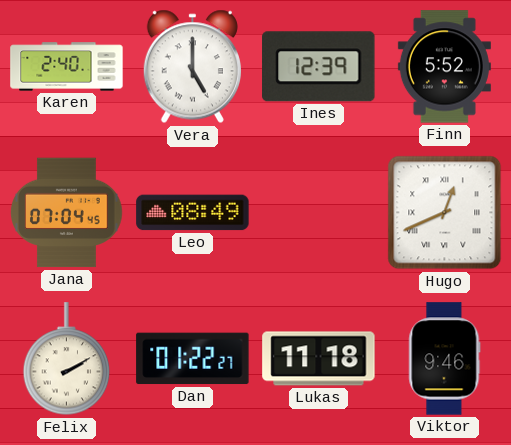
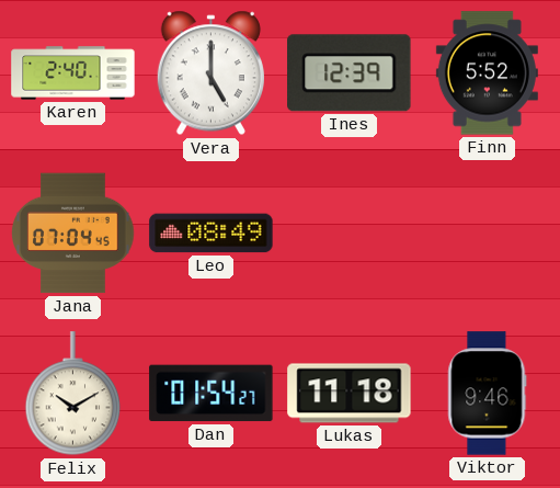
Hugo: 12:41 -> none (445, 213)
Felix: 2:10 -> 10:10 (73, 394)
Dan: 01:22 -> 01:54 (212, 394)
